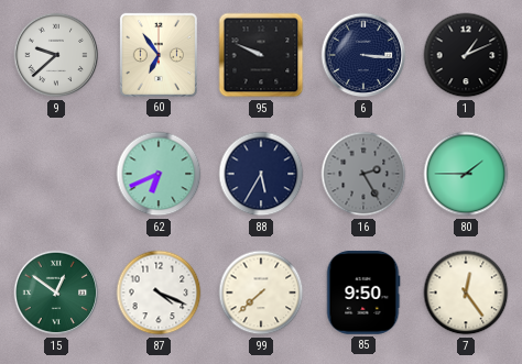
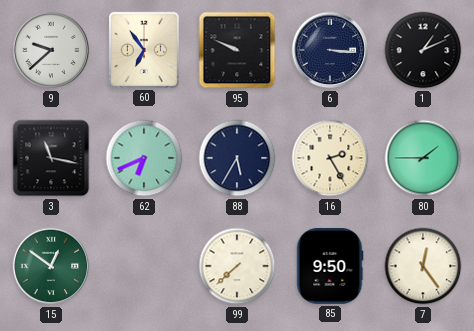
3: none -> 11:17 (51, 158)
16 dial: grey -> cream (330, 158)
87: 4:19 -> none (159, 293)
